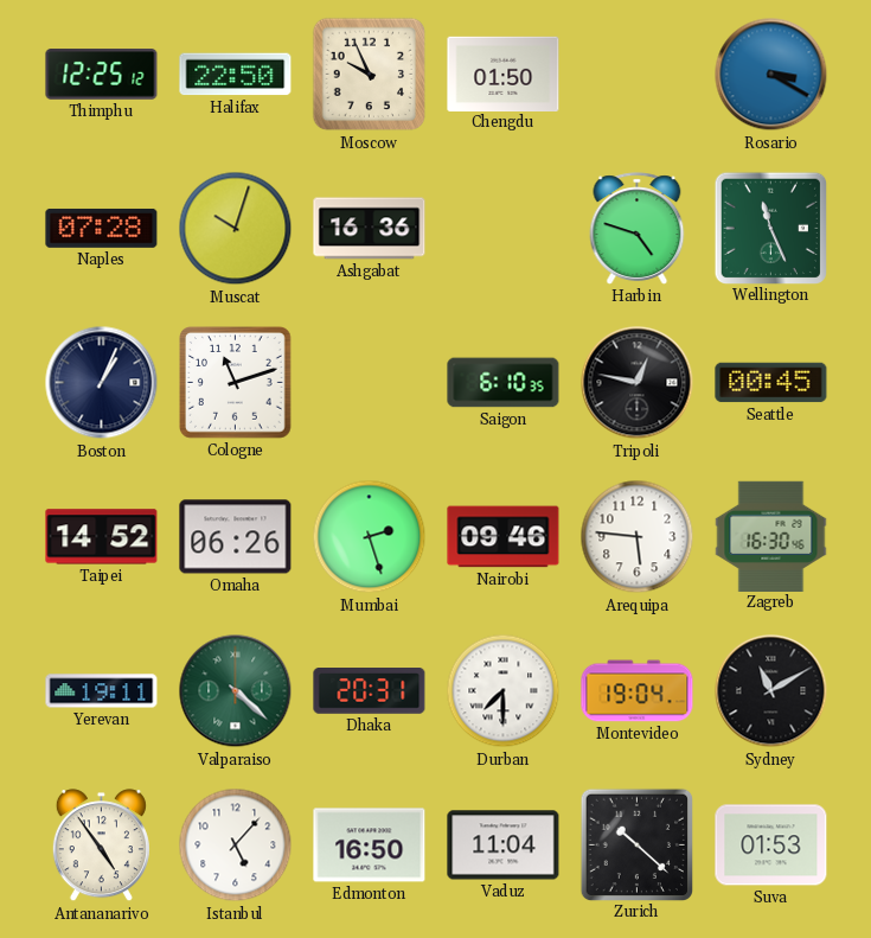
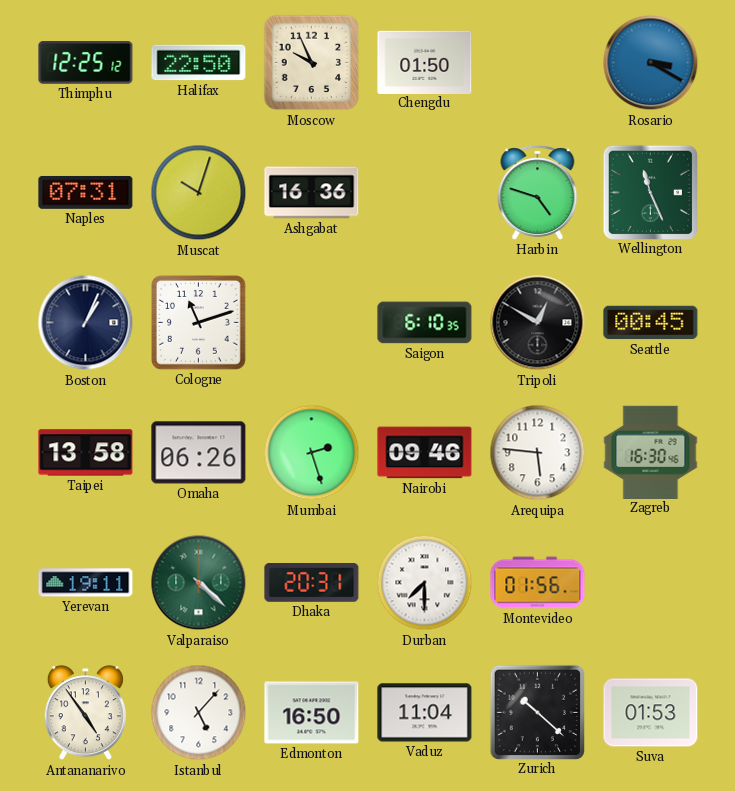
Naples: 07:28 -> 07:31 (86, 192)
Tripoli: 12:47 -> 12:50 (538, 323)
Taipei: 14:52 -> 13:58 (86, 453)
Montevideo: 19:04 -> 01:56 (538, 583)
Sydney: 11:10 -> none (771, 691)
